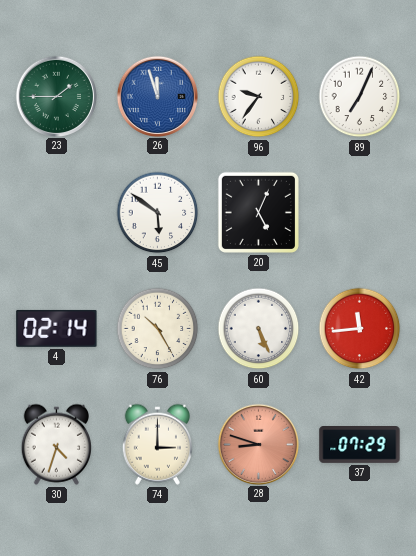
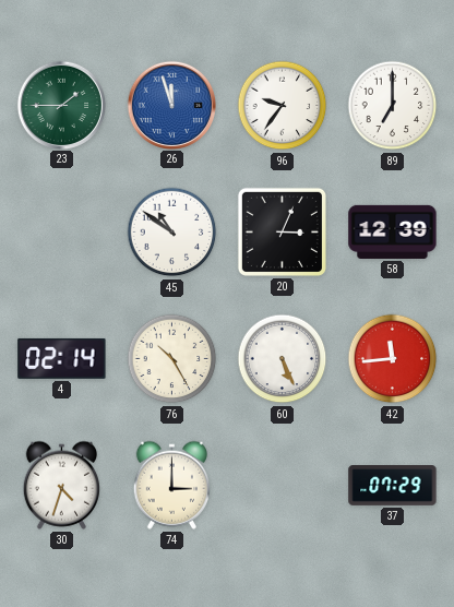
89: 7:04 -> 7:00 (393, 106)
45: 5:51 -> 10:51 (172, 233)
20: 5:04 -> 3:04 (282, 231)
58: none -> 12:39 (393, 231)
28: 8:48 -> none (258, 444)
